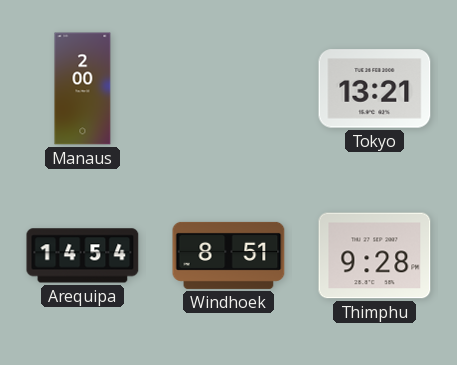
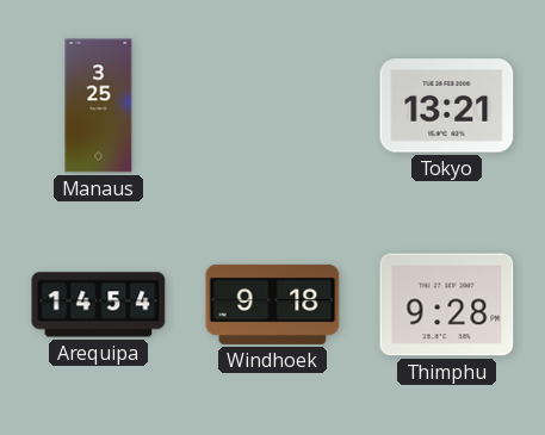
Manaus: 2:00 -> 3:25 (99, 106)
Windhoek: 8:51 -> 9:18 (273, 304)
